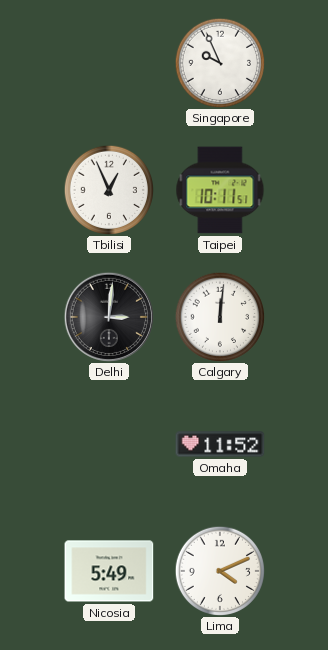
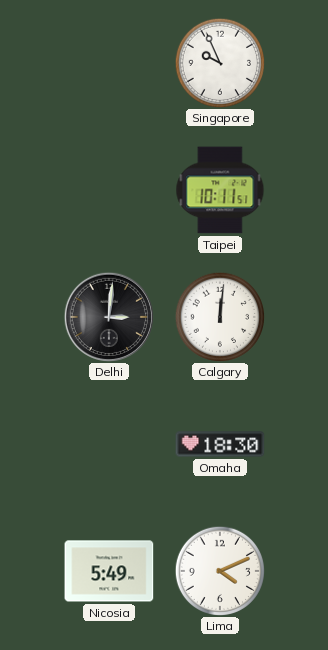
Tbilisi: 12:56 -> none (108, 189)
Omaha: 11:52 -> 18:30 (220, 444)
